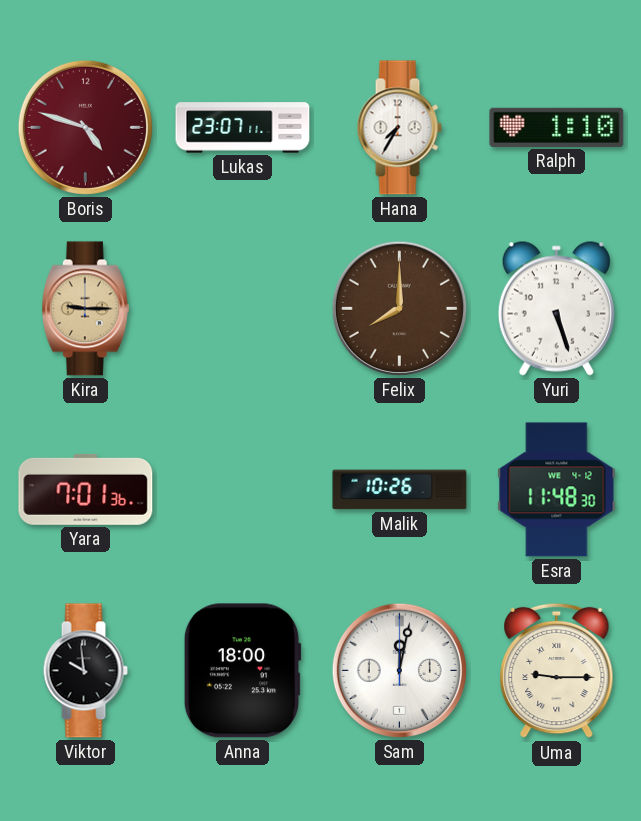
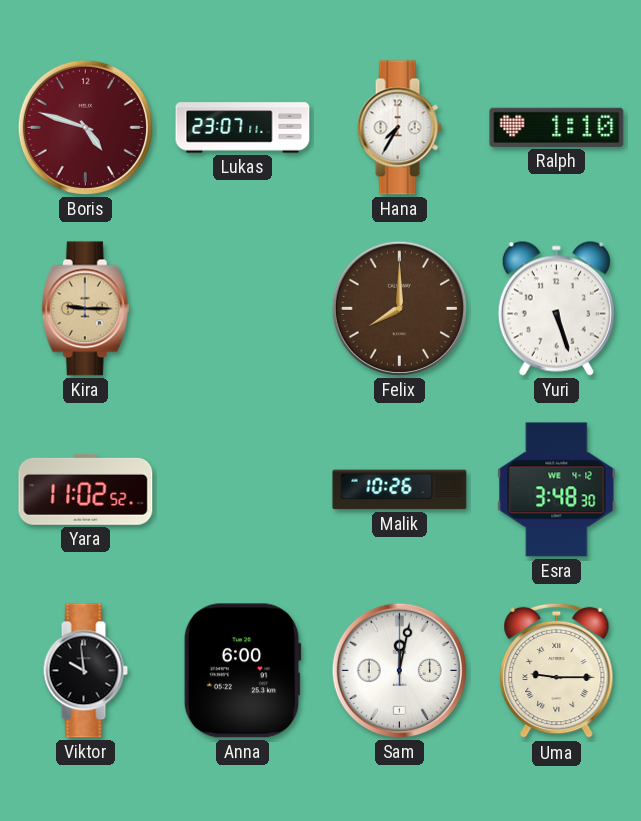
Yara: 7:01 -> 11:02 (86, 489)
Esra: 11:48 -> 3:48 (557, 490)
Anna: 18:00 -> 6:00 (242, 671)
